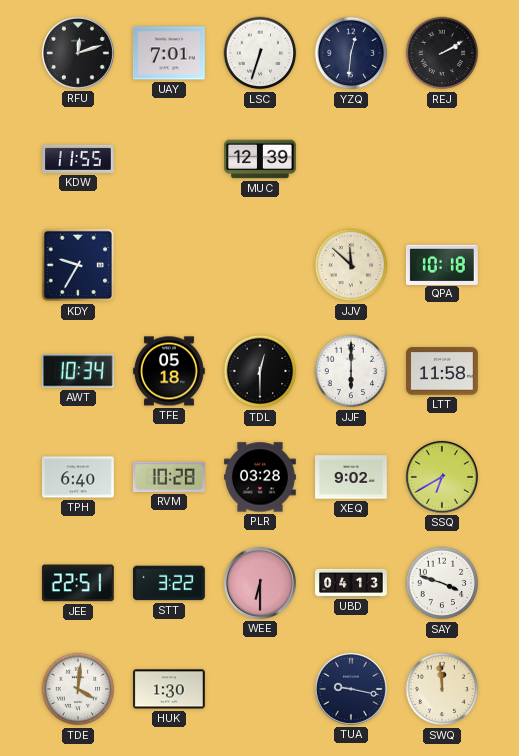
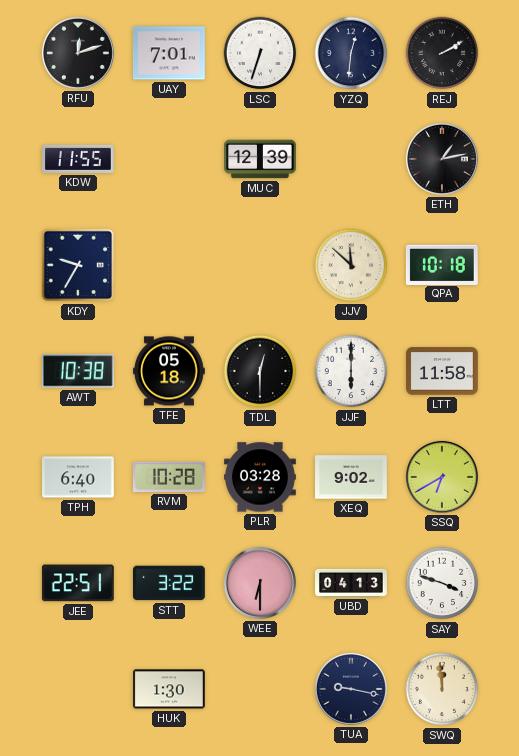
ETH: none -> 1:13 (442, 159)
AWT: 10:34 -> 10:38 (78, 371)
TDE: 4:01 -> none (78, 689)
